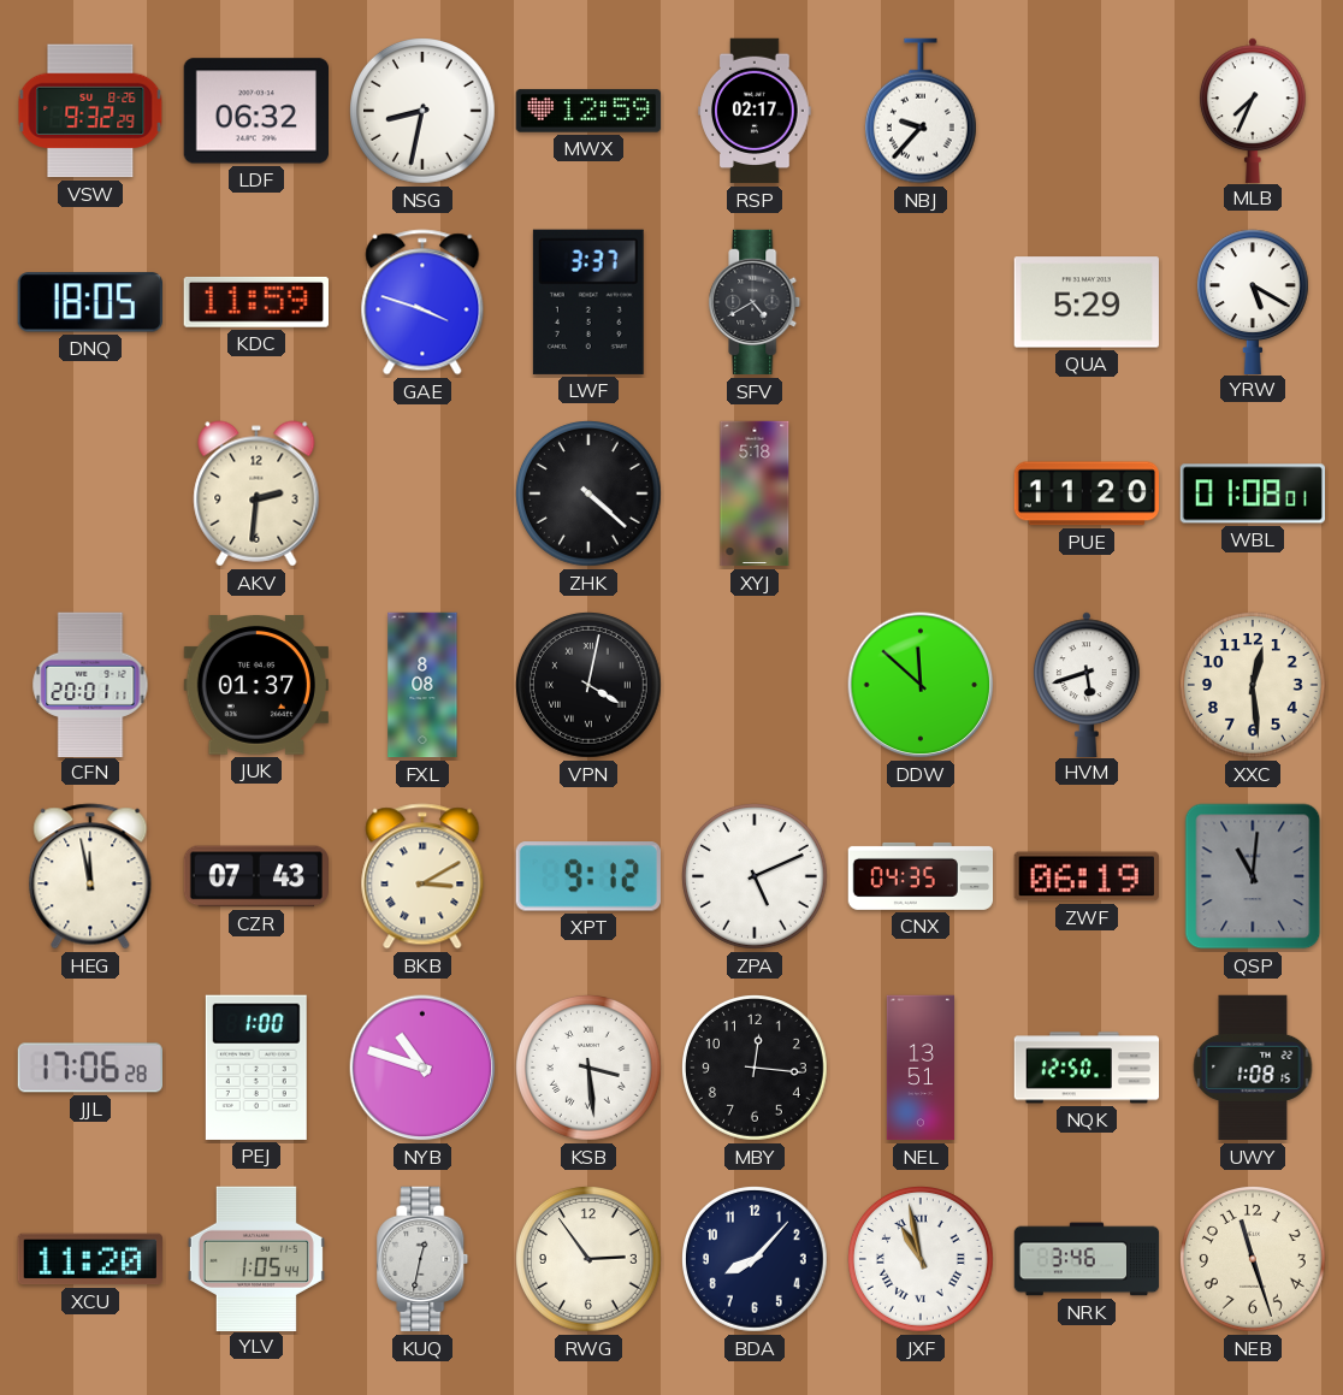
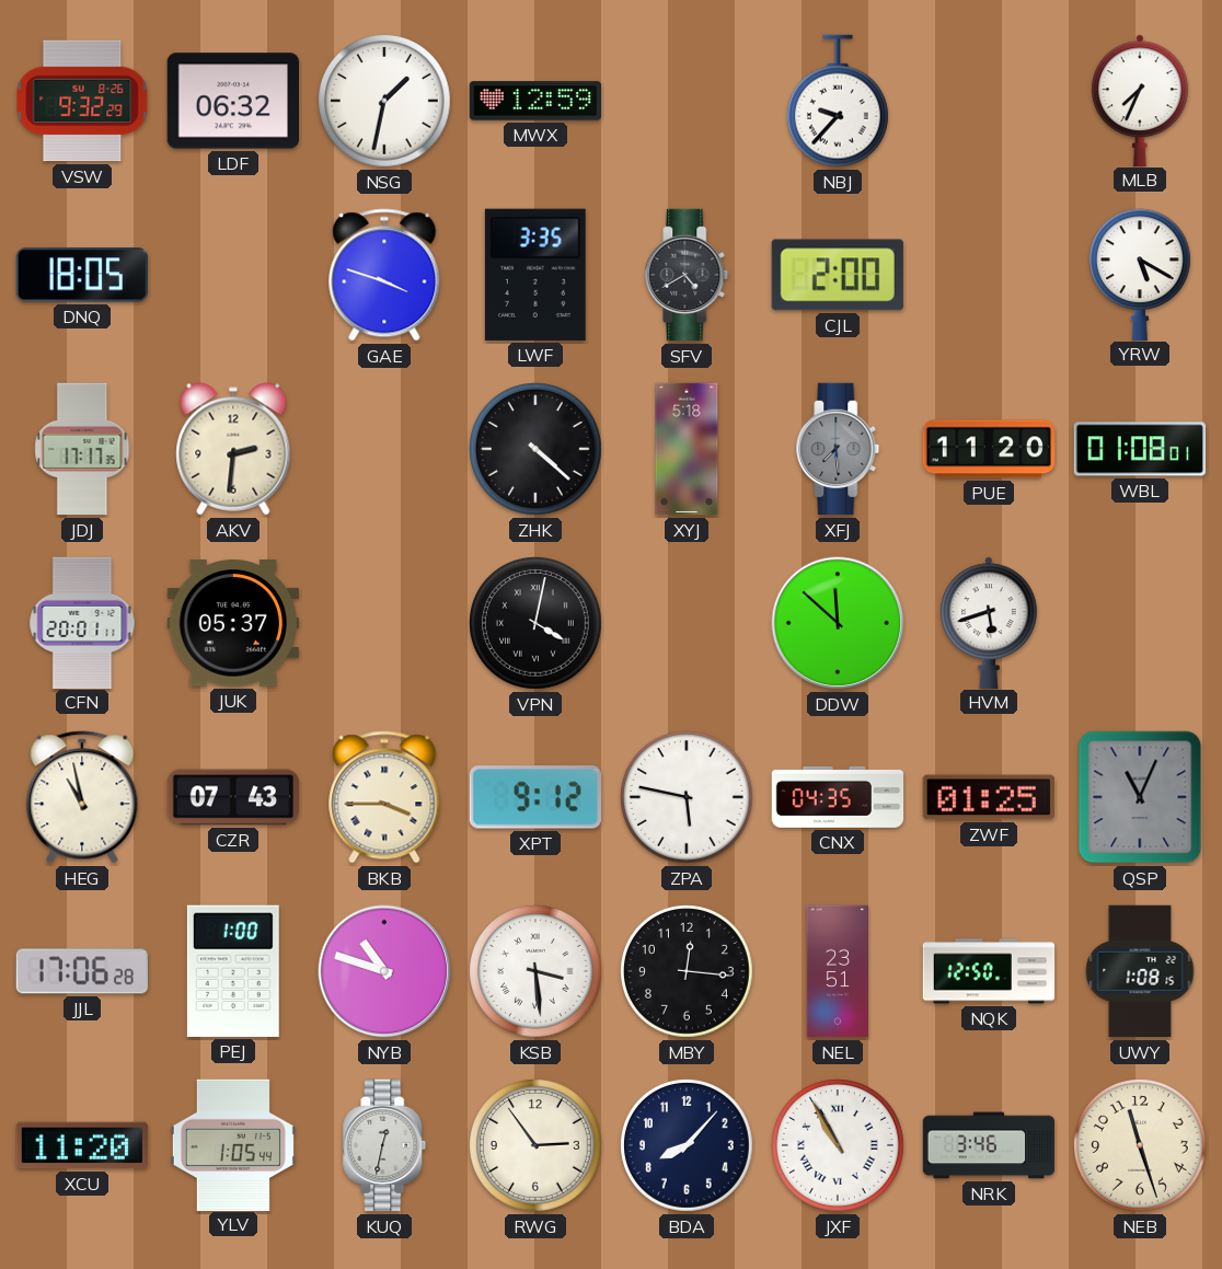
NSG: 8:32 -> 1:32 (385, 102)
RSP: 02:17 -> none (755, 111)
KDC: 11:59 -> none (256, 302)
LWF: 3:37 -> 3:35 (535, 275)
CJL: none -> 2:00 (838, 275)
QUA: 5:29 -> none (1087, 302)
JDJ: none -> 17:17 (82, 449)
XFJ: none -> 7:29 (838, 449)
JUK: 01:37 -> 05:37 (232, 624)
FXL: 8:08 -> none (422, 685)
XXC: 12:29 -> none (1254, 686)
HEG: 11:58 -> 10:58 (82, 797)
BKB: 3:10 -> 3:45 (384, 797)
ZPA: 5:11 -> 5:47 (688, 798)
ZWF: 06:19 -> 01:25 (989, 797)
QSP: 11:01 -> 11:04 (1140, 797)
NEL: 13:51 -> 23:51 (838, 971)
JXF: 10:58 -> 10:55 (839, 1146)
